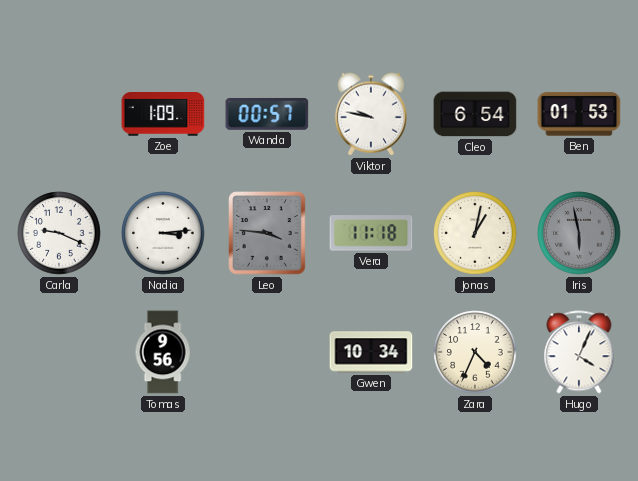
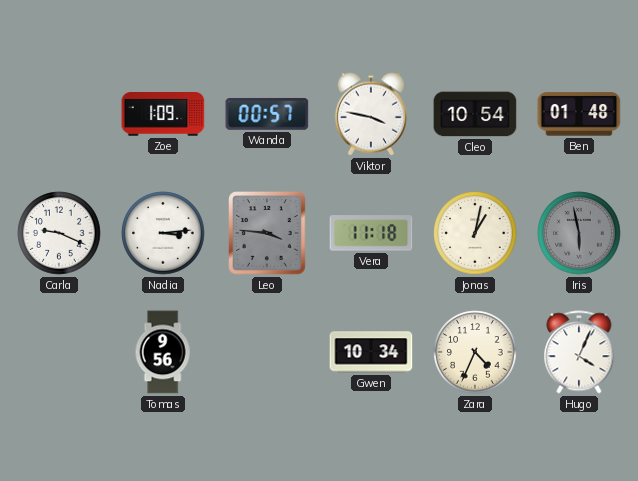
Viktor: 9:47 -> 3:47 (371, 114)
Cleo: 6:54 -> 10:54 (475, 114)
Ben: 01:53 -> 01:48 (579, 114)
